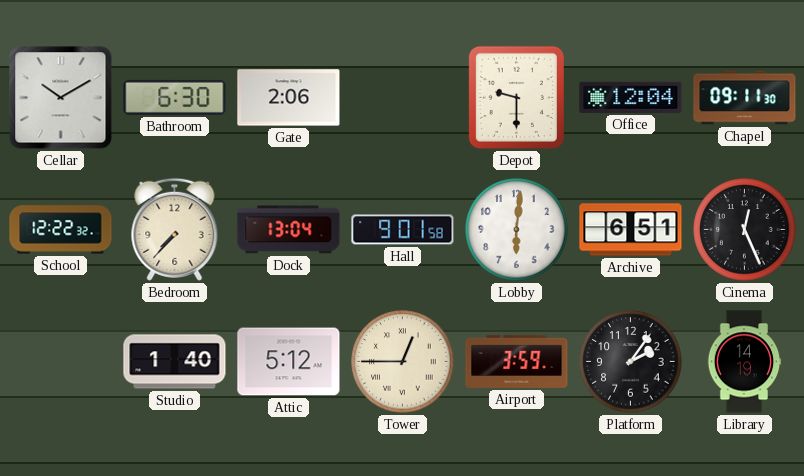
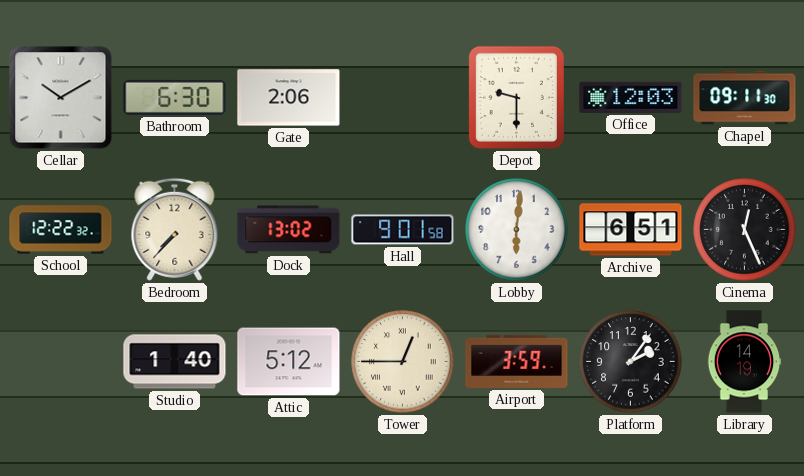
Office: 12:04 -> 12:03 (631, 97)
Dock: 13:04 -> 13:02 (289, 230)
